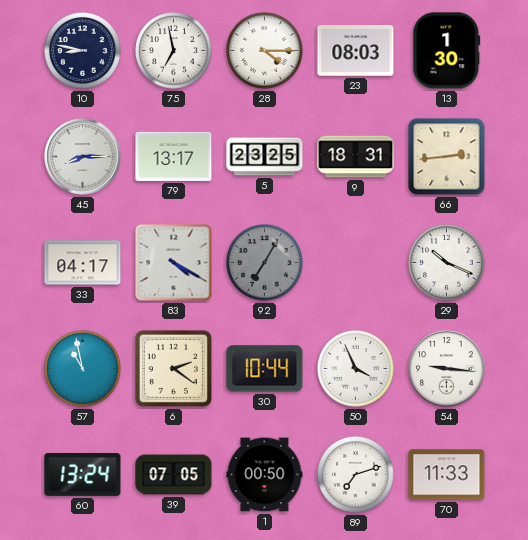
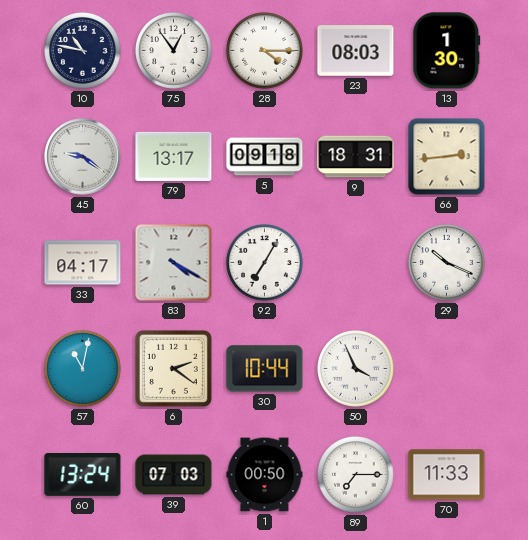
10: 8:47 -> 10:47 (83, 51)
75: 6:58 -> 12:54 (174, 51)
45: 8:15 -> 9:21 (83, 157)
5: 23:25 -> 09:18 (265, 157)
92 dial: grey -> white (265, 263)
57: 10:58 -> 11:02 (83, 369)
54: 9:16 -> none (447, 369)
39: 07:05 -> 07:03 (174, 475)
89: 7:12 -> 7:15 (356, 475)
